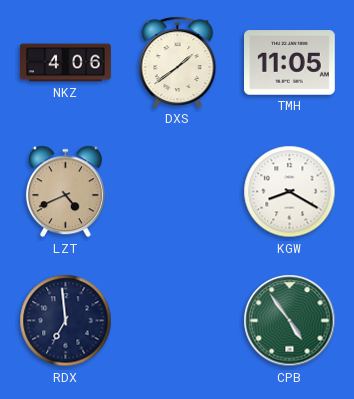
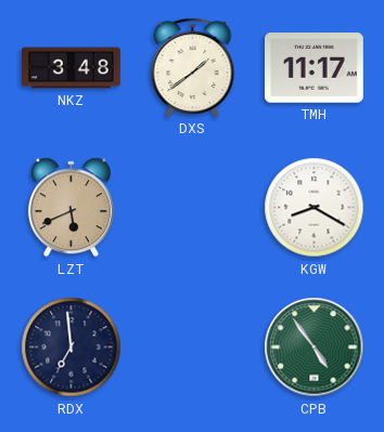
NKZ: 4:06 -> 3:48 (72, 68)
TMH: 11:05 -> 11:17 (315, 68)
LZT: 4:41 -> 5:41 (71, 208)
